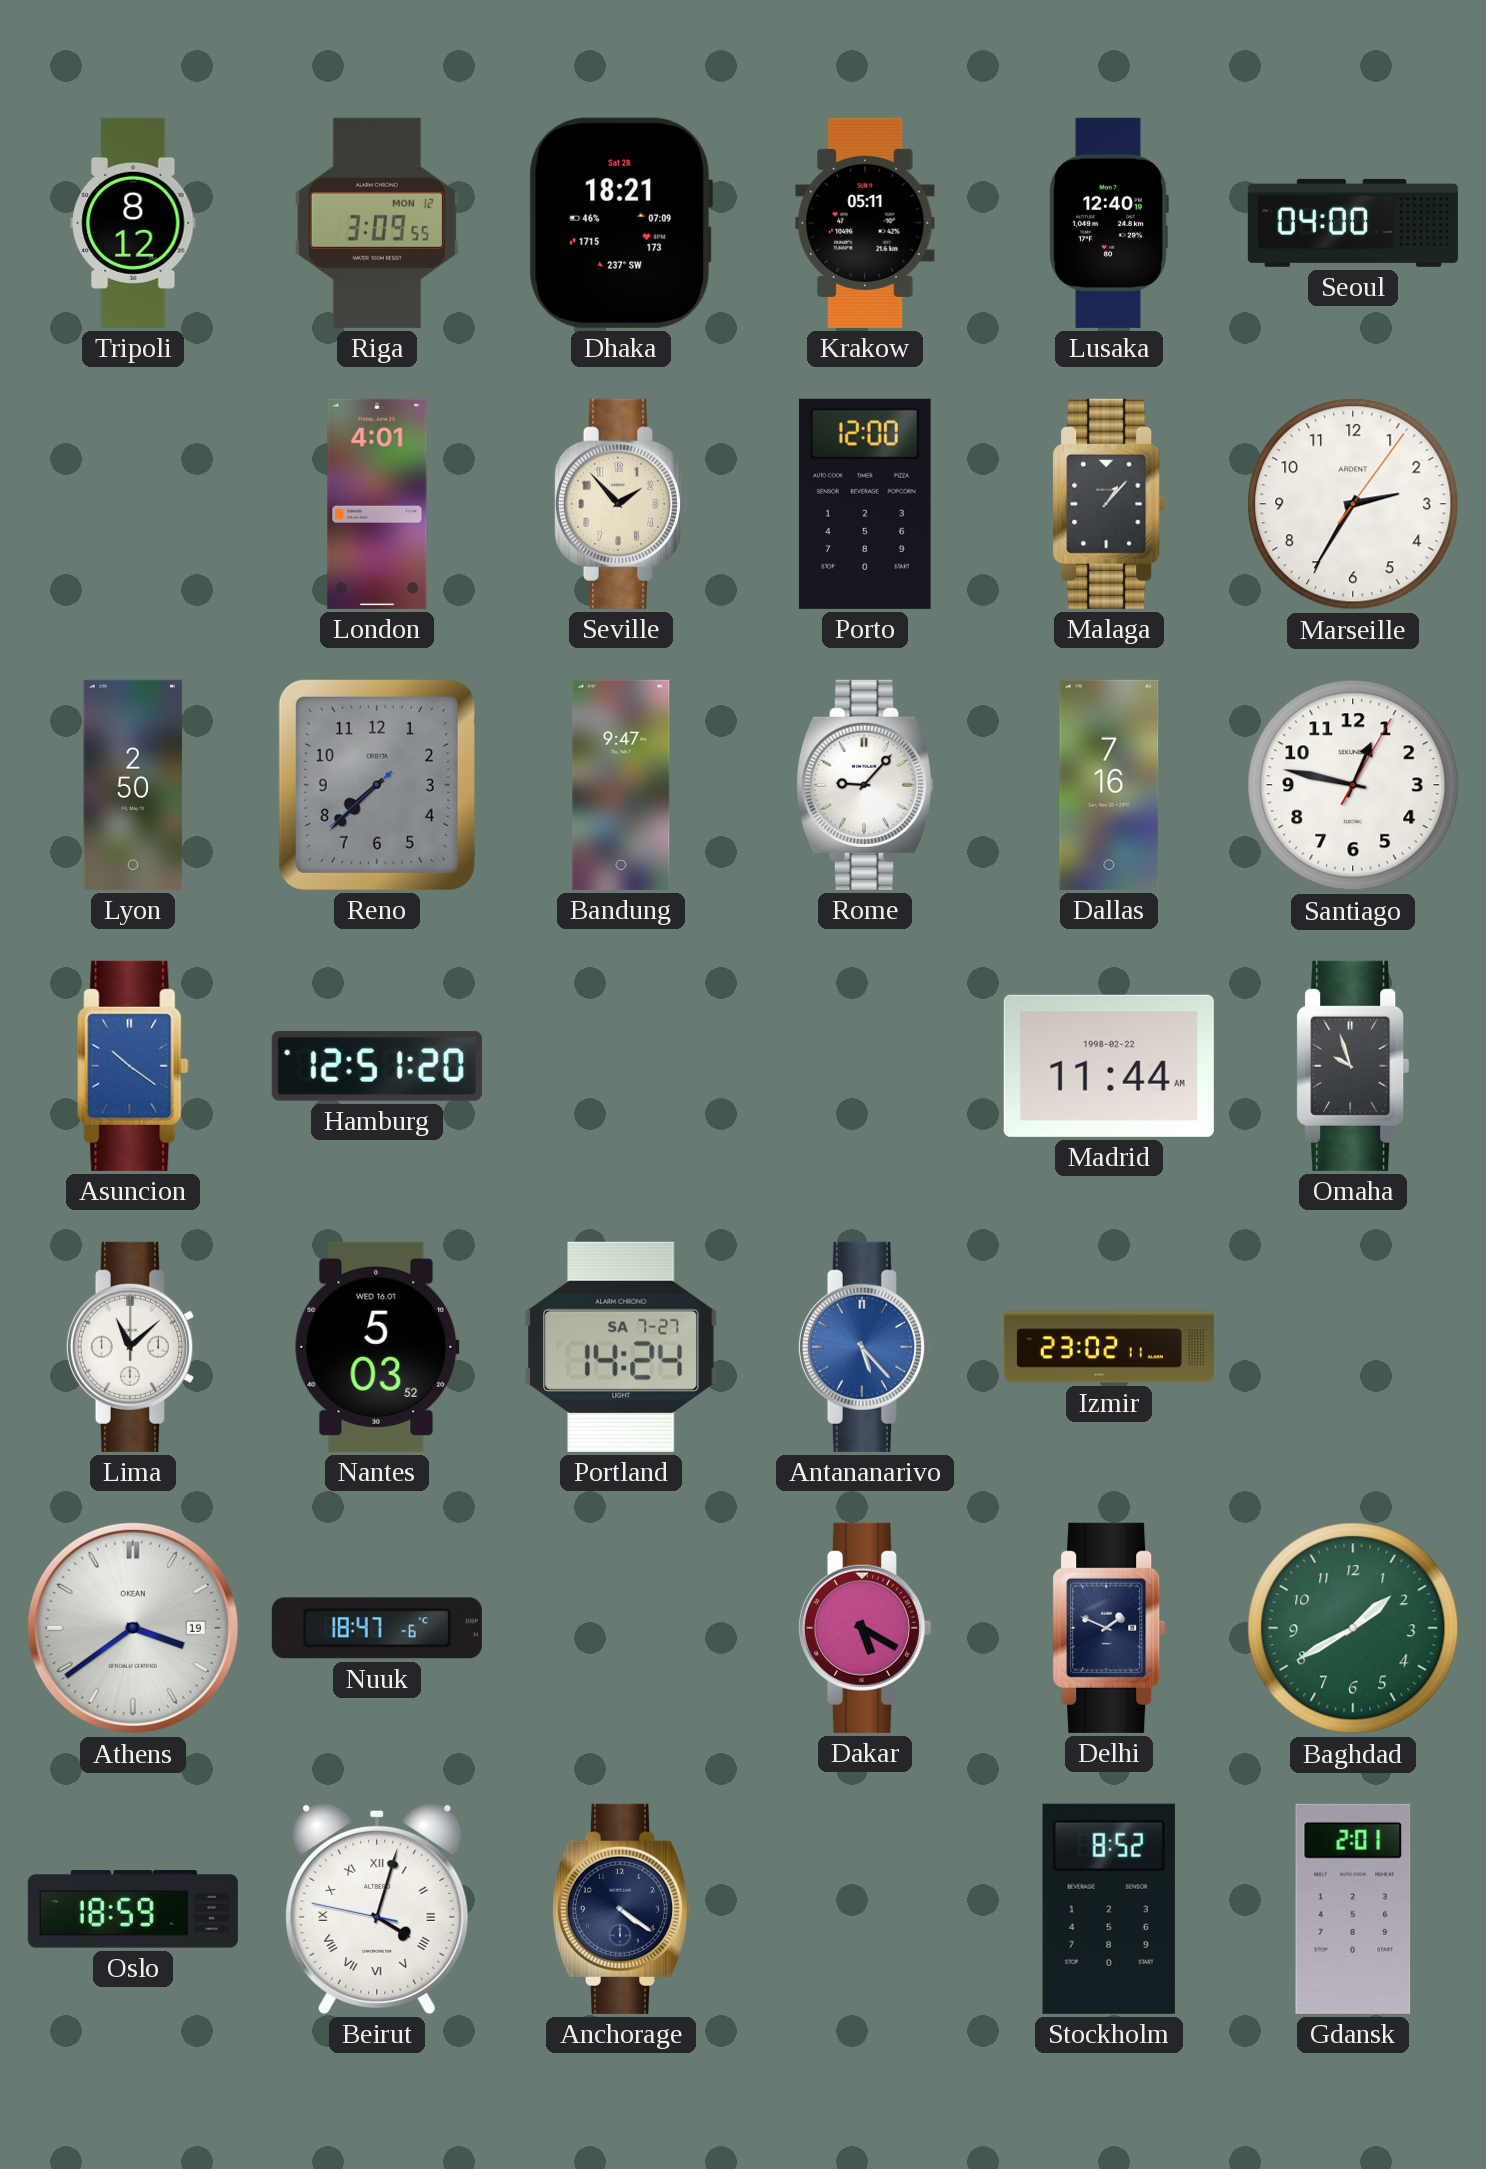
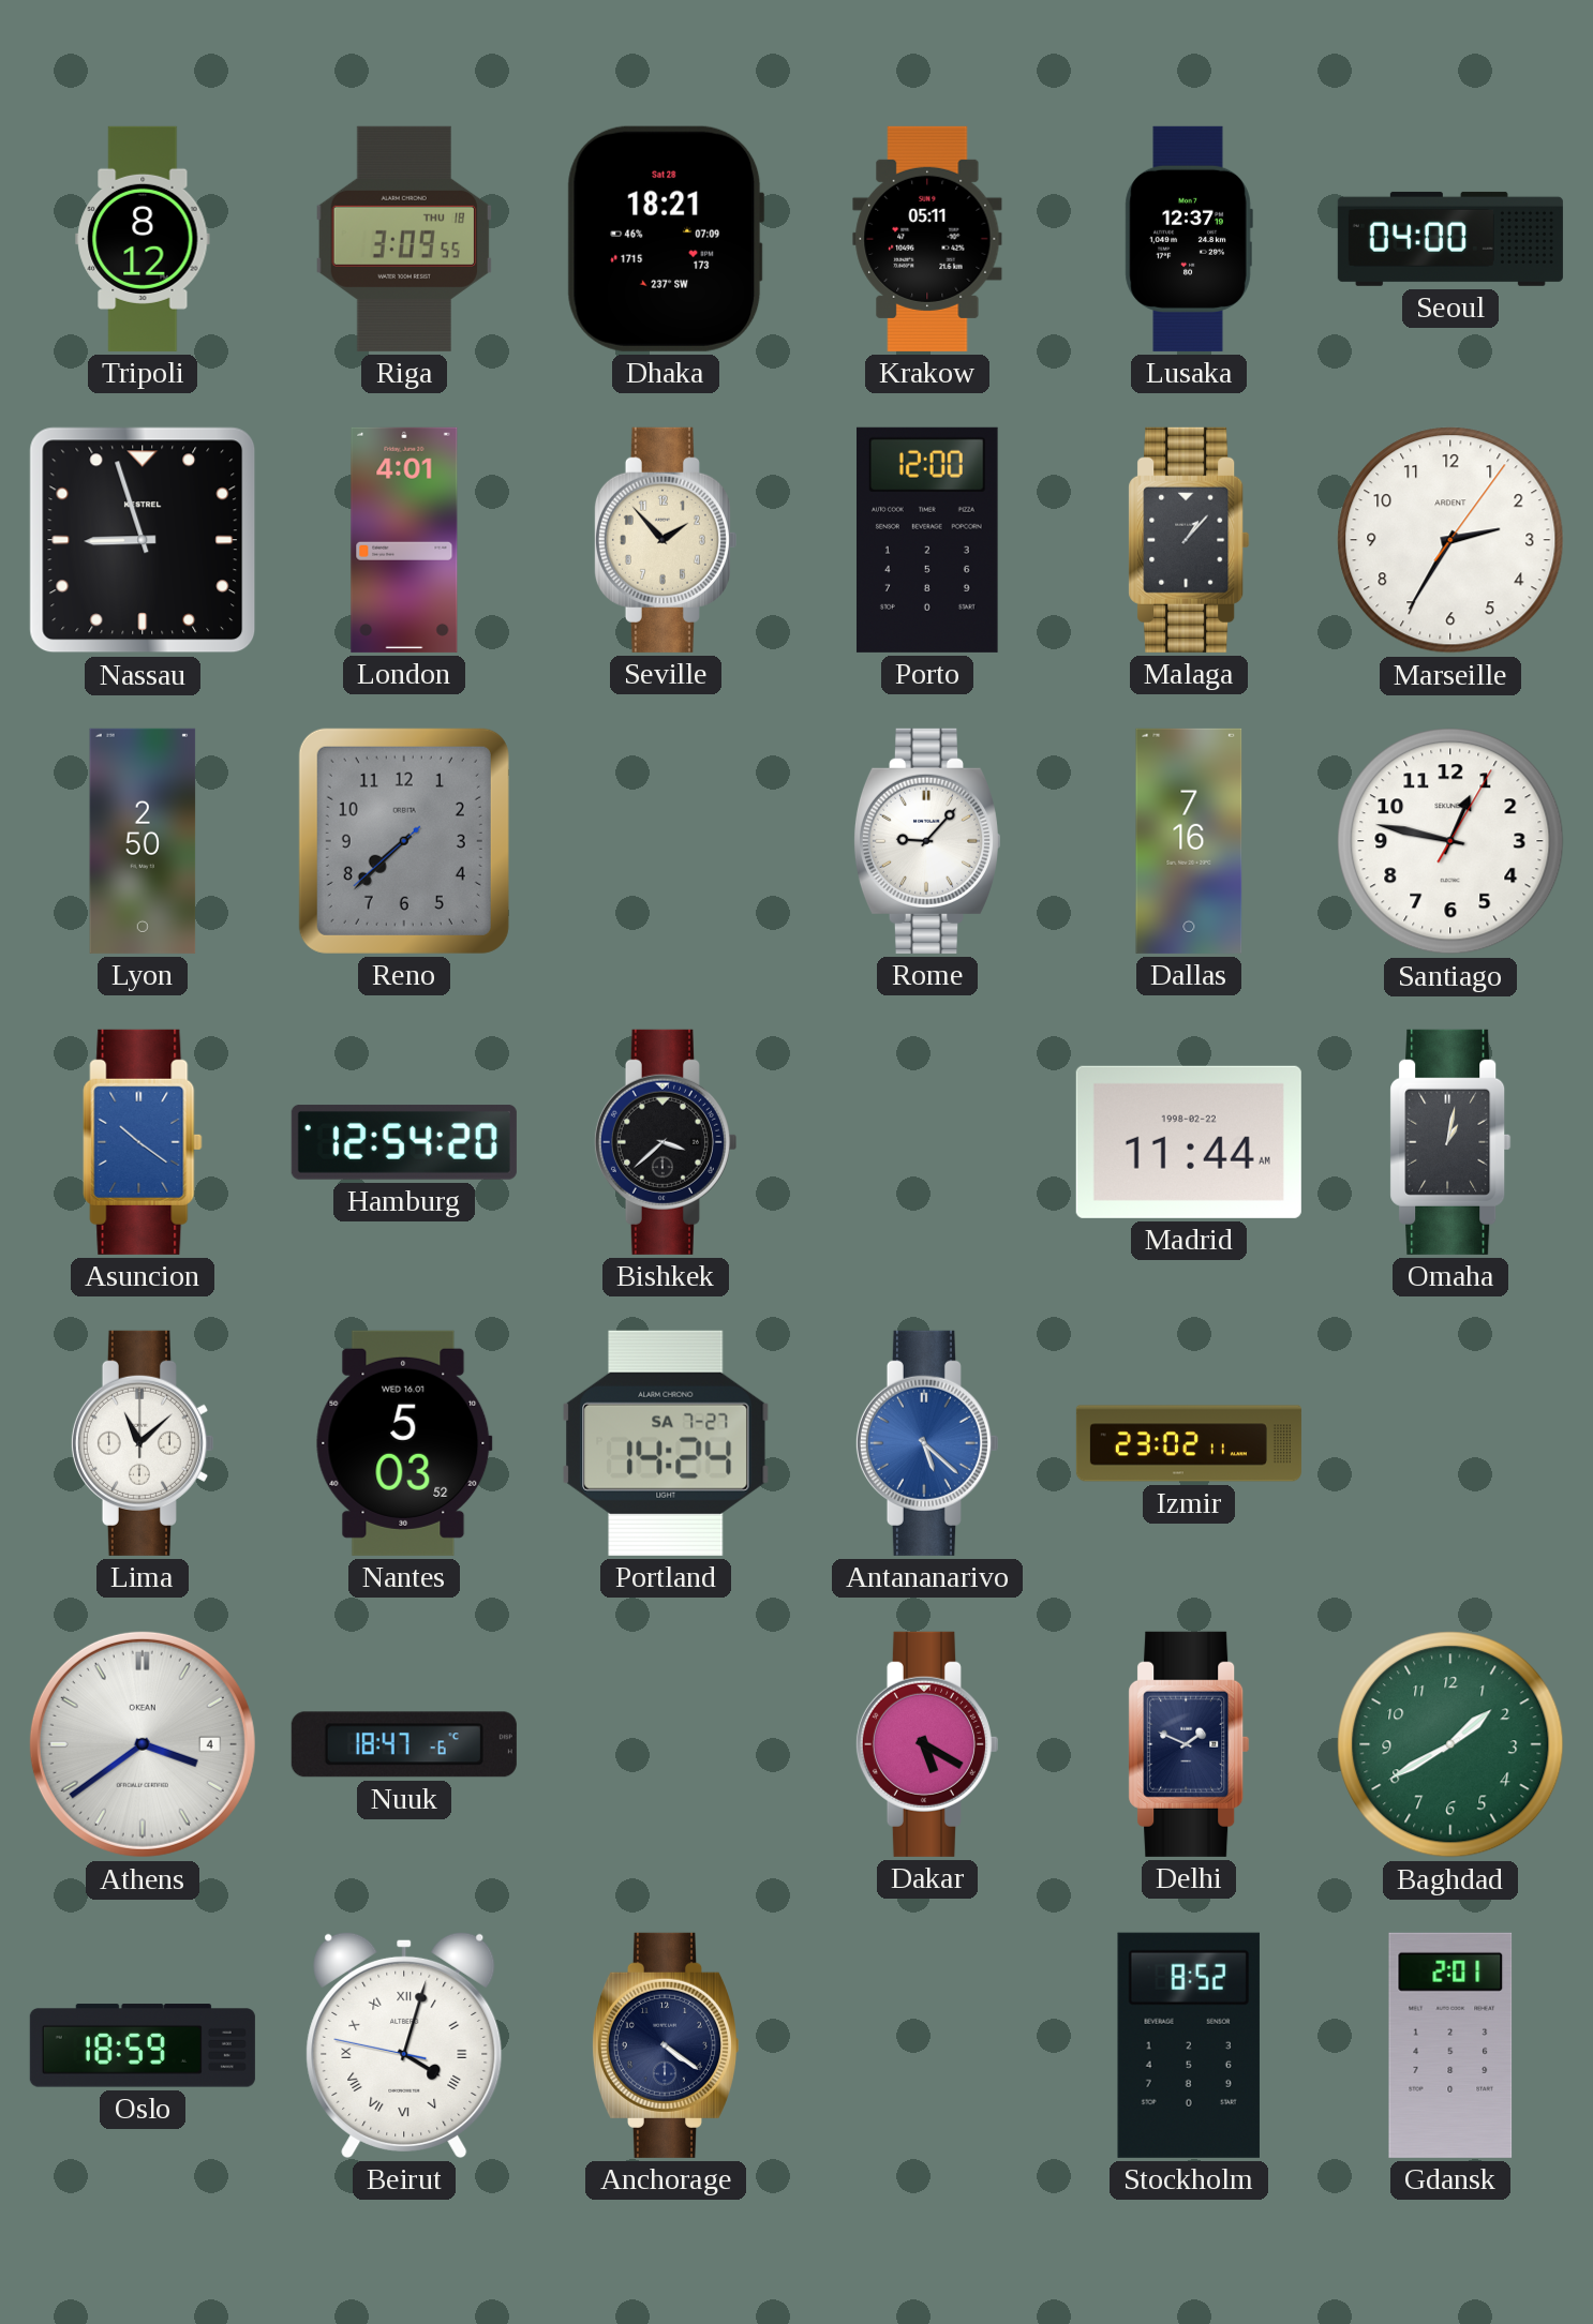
Riga date: MON 12 -> THU 18 (403, 239)
Lusaka: 12:40 -> 12:37 (1189, 239)
Nassau: none -> 8:57 (143, 540)
Bandung: 9:47 -> none (621, 785)
Hamburg: 12:51 -> 12:54 (404, 1143)
Bishkek: none -> 3:38 (665, 1142)
Omaha: 9:57 -> 1:02 (1450, 1142)
Antananarivo: 5:23 -> 5:22 (926, 1443)
Athens date: 19 -> 4 (143, 1744)
